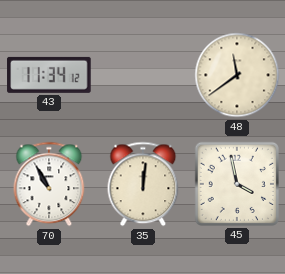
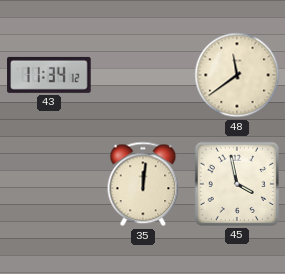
70: 10:55 -> none (49, 184)
